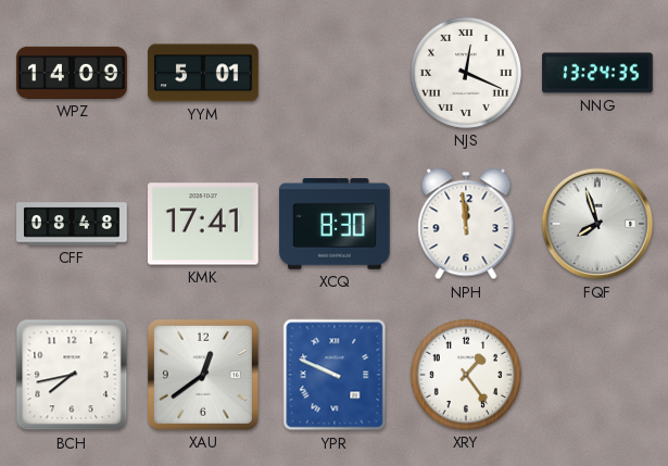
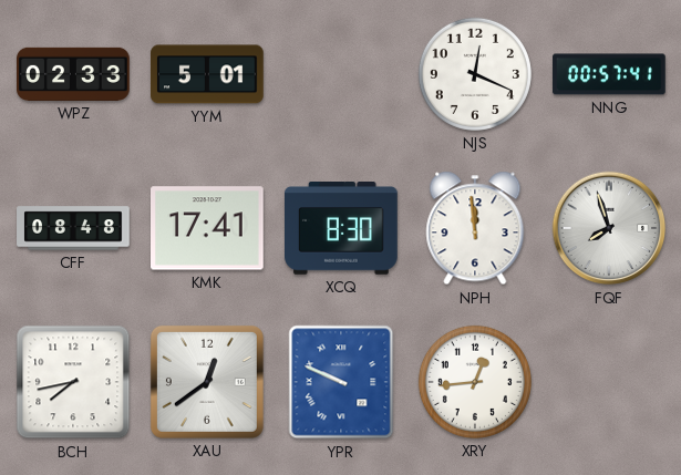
WPZ: 14:09 -> 02:33 (73, 74)
NJS numerals: Roman -> Arabic (475, 74)
NNG: 13:24 -> 00:57 (609, 74)
XRY: 1:24 -> 12:44 (475, 382)
